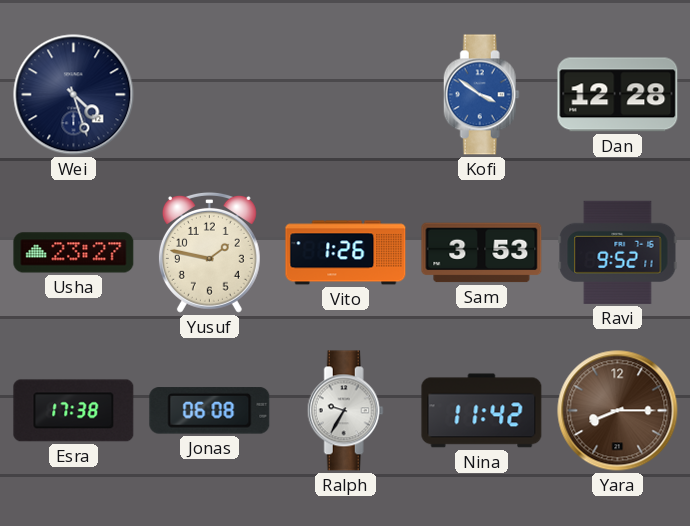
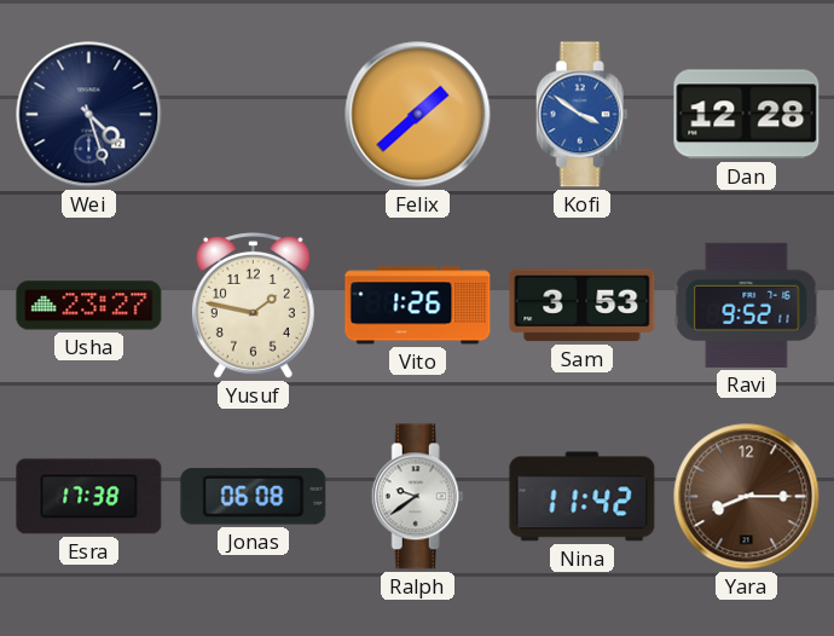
Felix: none -> 1:38 (418, 115)
Ralph: 9:35 -> 9:39 (417, 497)
